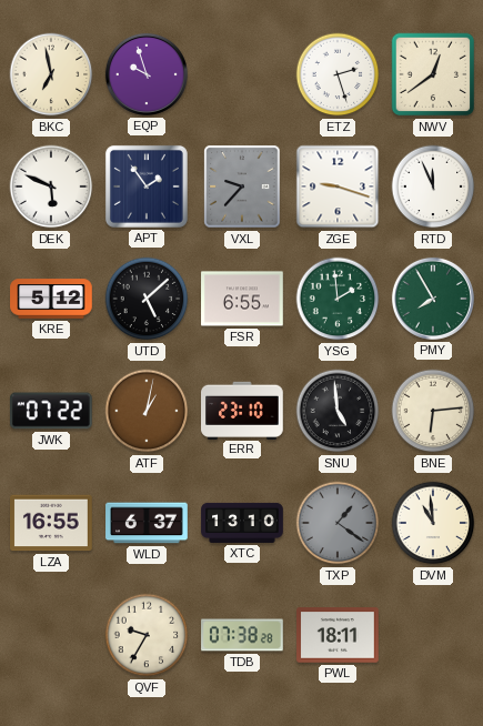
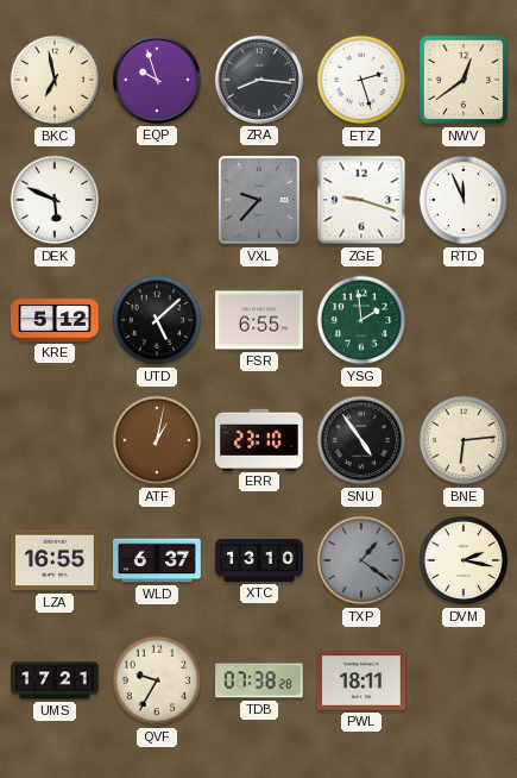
ZRA: none -> 8:16 (259, 80)
APT: 1:54 -> none (147, 186)
PMY: 7:55 -> none (433, 299)
JWK: 07:22 -> none (51, 411)
SNU: 4:59 -> 4:54 (361, 440)
DVM: 10:59 -> 2:17 (464, 560)
UMS: none -> 17:21 (55, 680)
